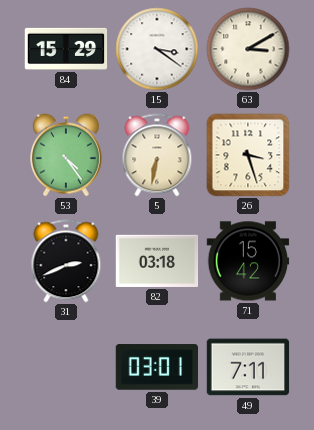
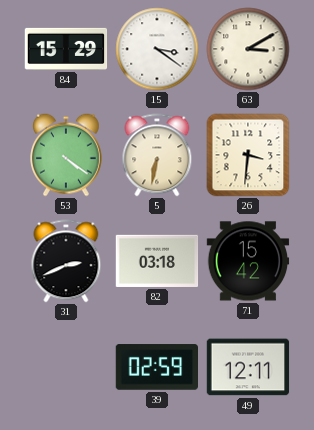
53: 4:24 -> 4:21 (67, 155)
26: 3:27 -> 3:31 (248, 155)
39: 03:01 -> 02:59 (157, 367)
49: 7:11 -> 12:11 (248, 367)
